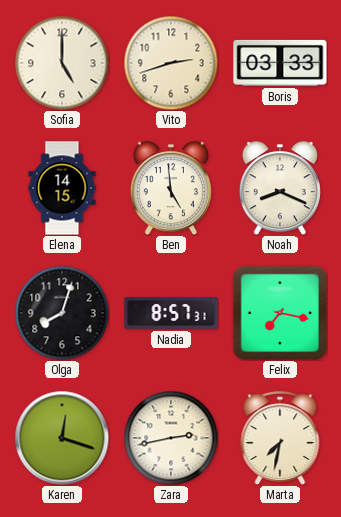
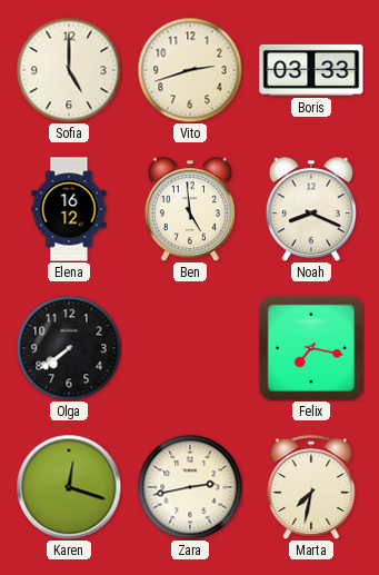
Elena: 14:15 -> 16:12 (69, 209)
Olga: 8:03 -> 7:39 (69, 348)
Nadia: 8:57 -> none (171, 313)
